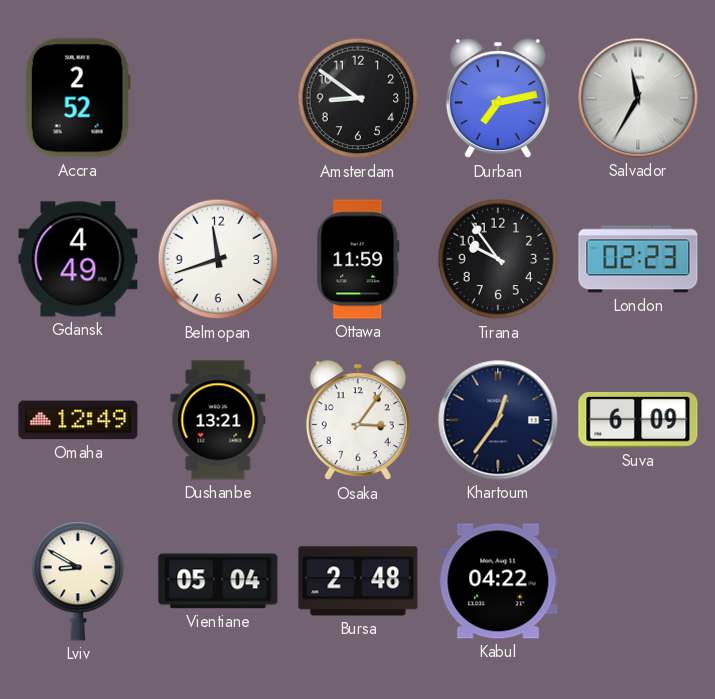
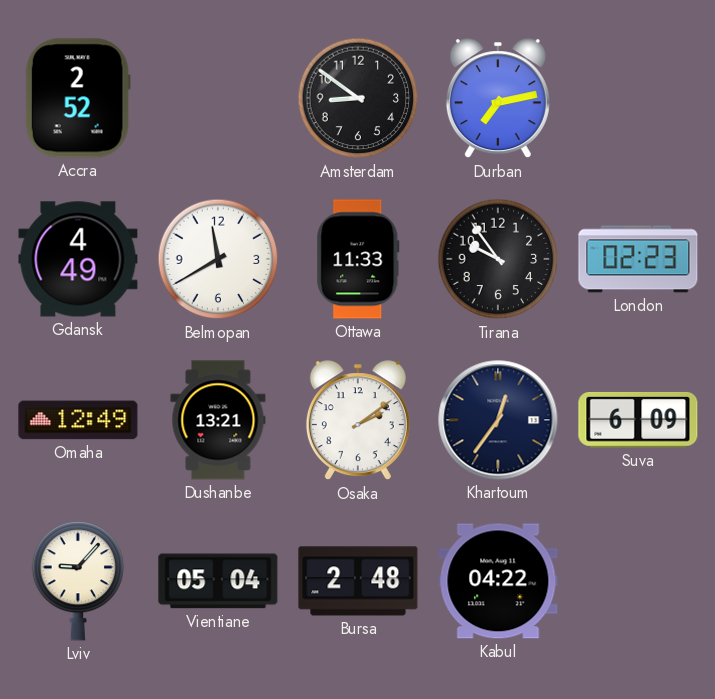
Salvador: 11:35 -> none (638, 98)
Belmopan: 11:42 -> 11:40 (218, 259)
Ottawa: 11:59 -> 11:33 (358, 259)
Osaka: 3:06 -> 2:09 (358, 421)
Lviv: 8:50 -> 9:07 (78, 581)
